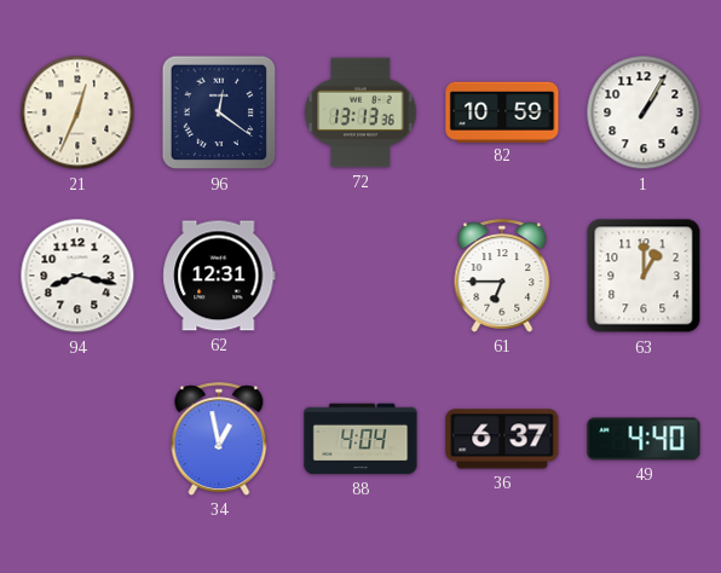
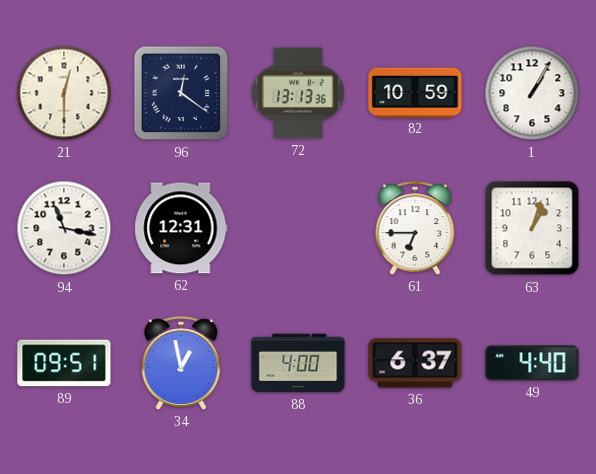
21: 12:34 -> 12:30 (64, 93)
94: 8:17 -> 11:17 (64, 228)
63: 1:00 -> 1:03 (532, 228)
89: none -> 09:51 (64, 363)
88: 4:04 -> 4:00 (298, 363)
